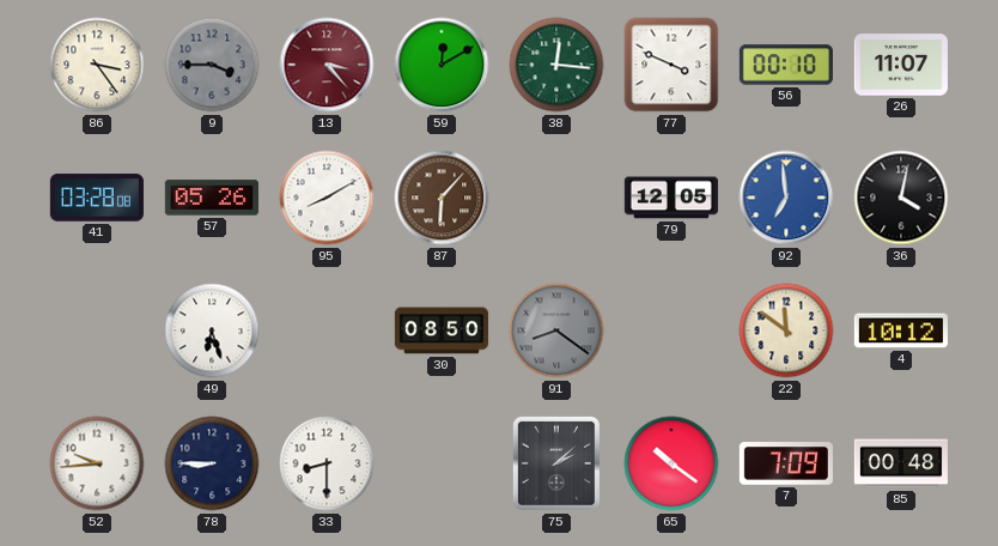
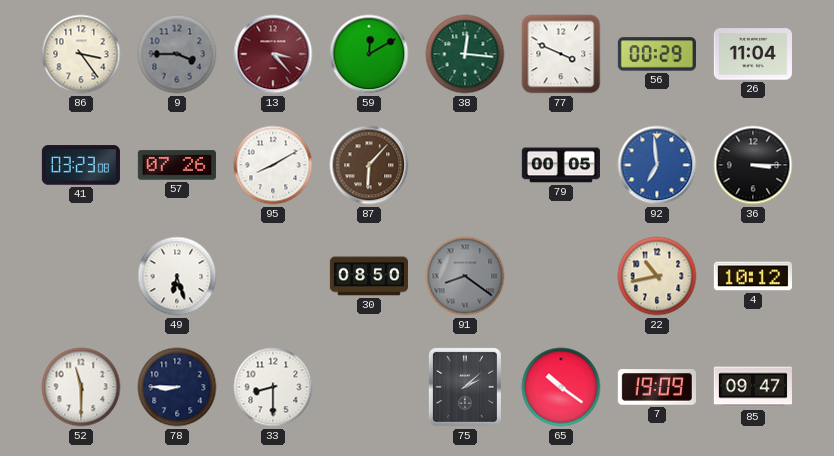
56: 00:10 -> 00:29 (657, 54)
26: 11:07 -> 11:04 (753, 54)
41: 03:28 -> 03:23 (81, 165)
57: 05:26 -> 07:26 (177, 165)
79: 12:05 -> 00:05 (561, 165)
36: 4:02 -> 3:15 (753, 165)
22: 11:51 -> 10:43 (657, 276)
52: 9:44 -> 11:30 (81, 387)
7: 7:09 -> 19:09 (657, 387)
85: 00:48 -> 09:47 (753, 387)
